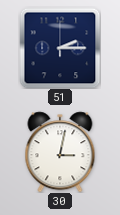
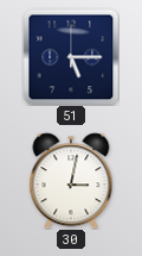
51: 2:15 -> 5:15 (71, 57)
